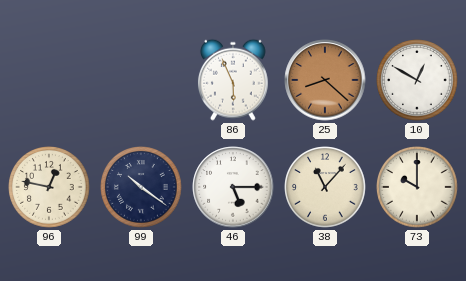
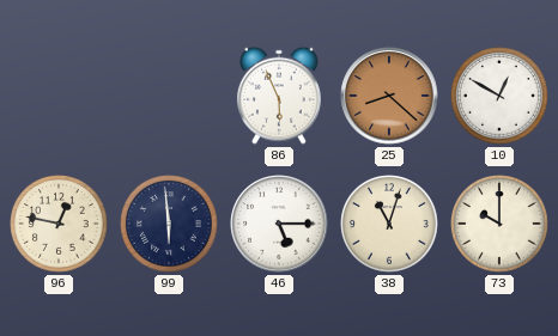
99: 10:21 -> 5:59 (169, 224)
38: 11:07 -> 11:03 (389, 224)
